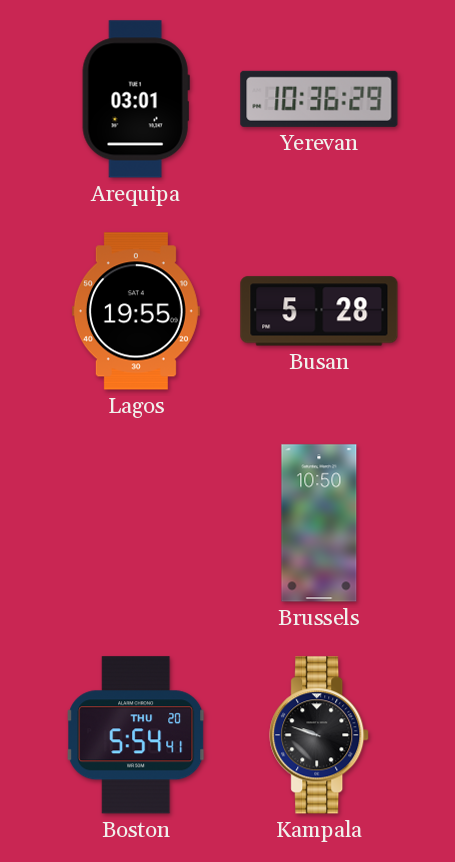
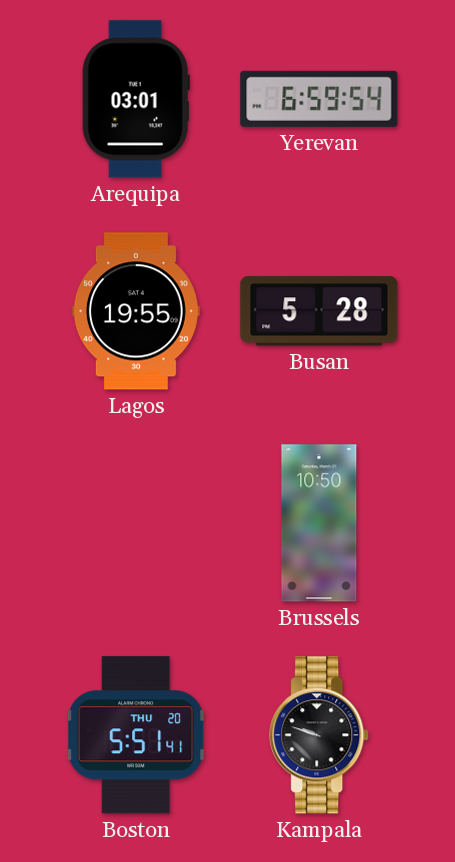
Yerevan: 10:36 -> 6:59 (319, 99)
Boston: 5:54 -> 5:51 (136, 735)
